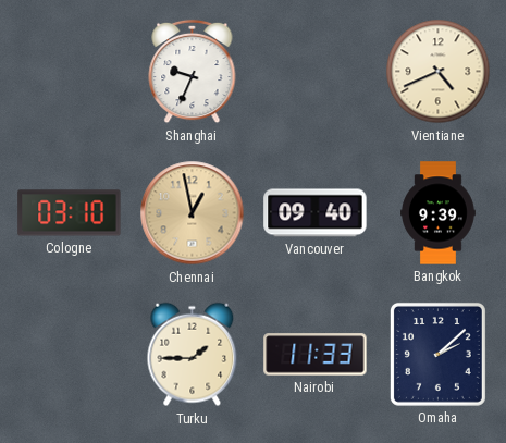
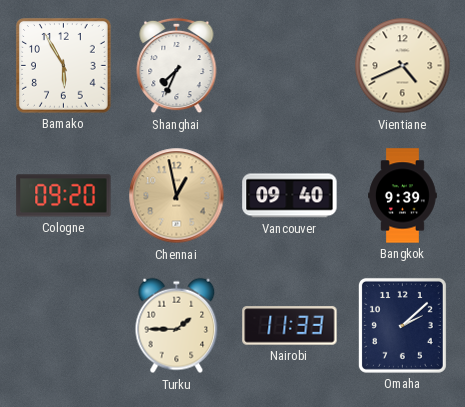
Bamako: none -> 5:55 (64, 66)
Shanghai: 9:34 -> 7:34 (177, 66)
Cologne: 03:10 -> 09:20 (64, 196)
